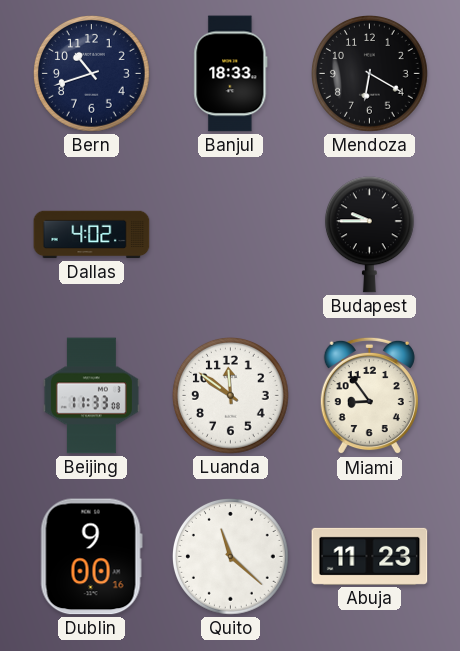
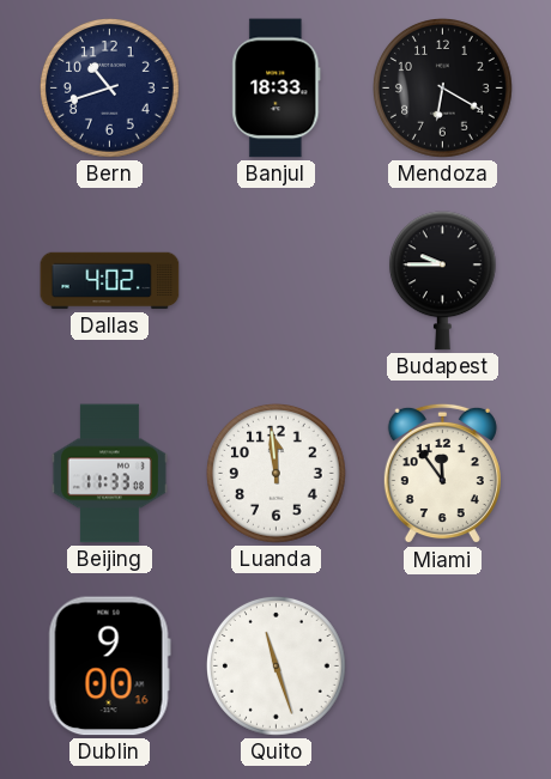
Luanda: 11:51 -> 11:59 (277, 474)
Miami: 8:54 -> 11:54 (442, 474)
Quito: 11:22 -> 11:27 (277, 667)
Abuja: 11:23 -> none (370, 556)
